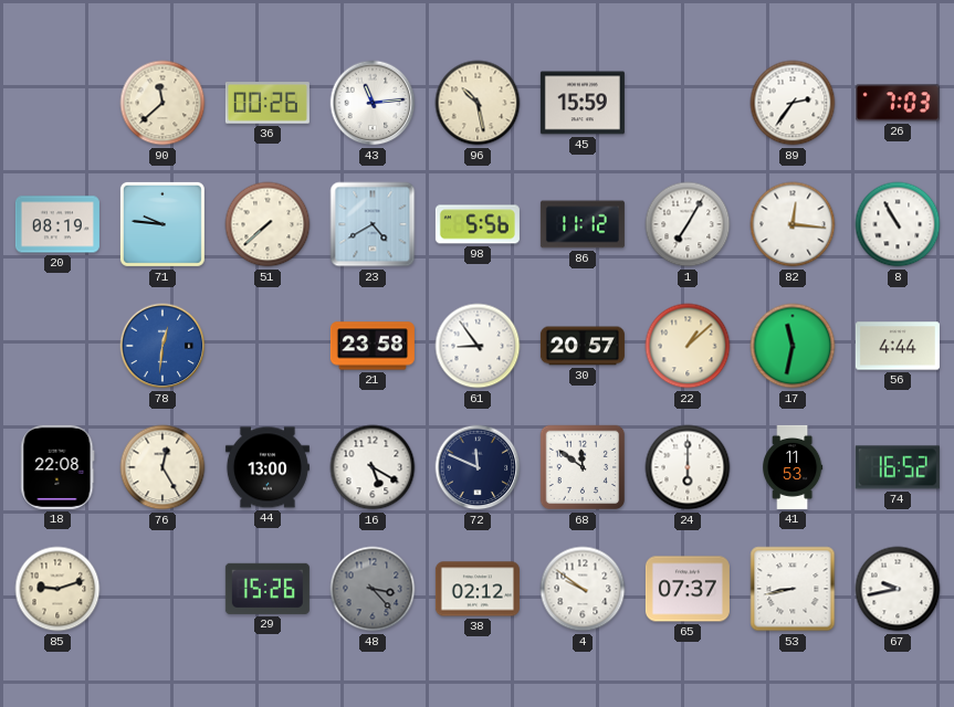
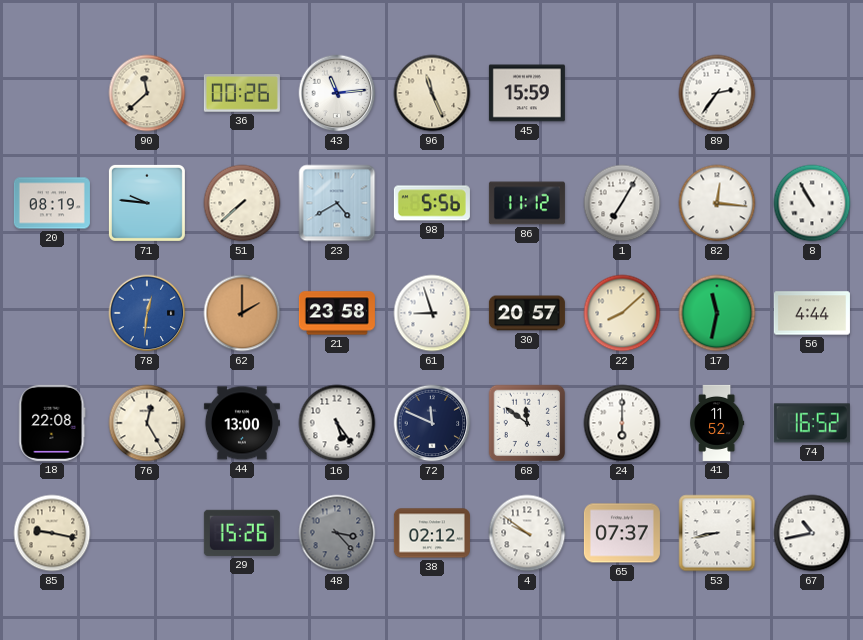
96: 10:28 -> 11:26 (432, 93)
26: 7:03 -> none (898, 103)
62: none -> 2:00 (242, 313)
61: 8:54 -> 8:57 (432, 313)
22: 1:08 -> 8:08 (622, 313)
16: 5:20 -> 5:24 (337, 423)
41: 11:53 -> 11:52 (717, 423)
85: 9:12 -> 9:17 (52, 533)
67: 9:43 -> 10:43 (812, 533)
